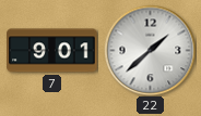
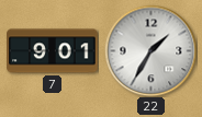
22: 1:38 -> 1:35 (150, 50)
